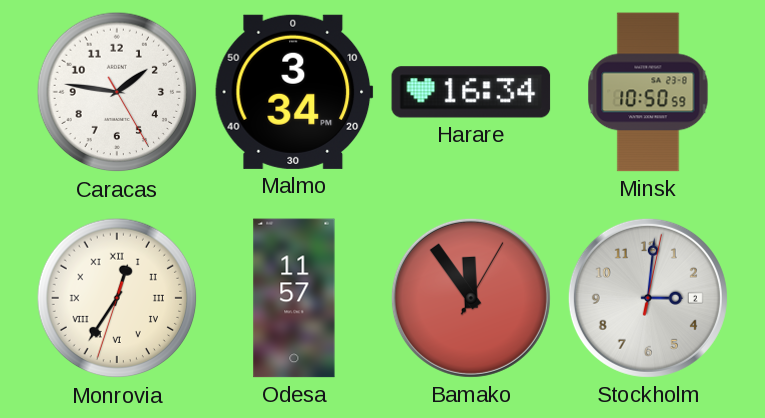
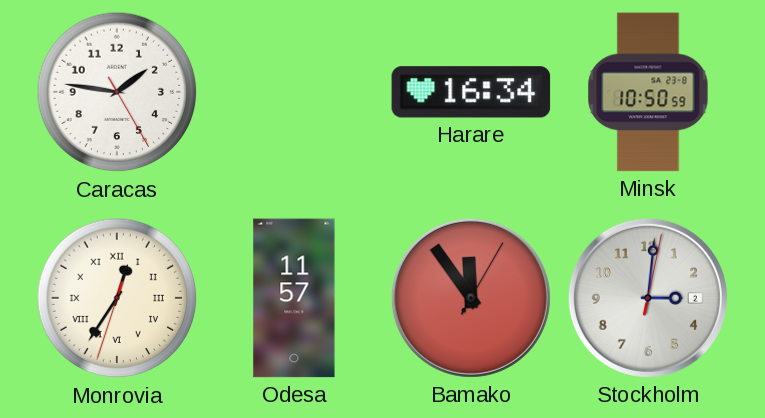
Malmo: 3:34 -> none (294, 92)
